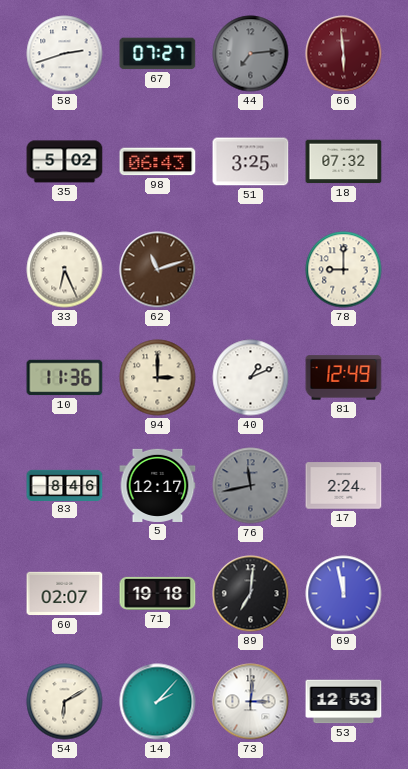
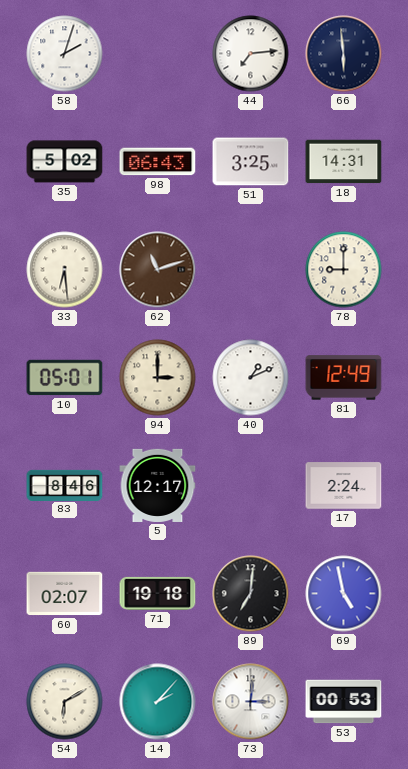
58: 2:42 -> 2:03 (65, 54)
67: 07:27 -> none (158, 54)
44 dial: grey -> white (251, 54)
66 dial: burgundy -> navy (344, 54)
18: 07:32 -> 14:31 (344, 162)
33: 6:26 -> 6:29 (65, 270)
10: 11:36 -> 05:01 (65, 378)
76: 11:43 -> none (251, 486)
69: 11:58 -> 4:58 (344, 594)
53: 12:53 -> 00:53 (344, 702)
